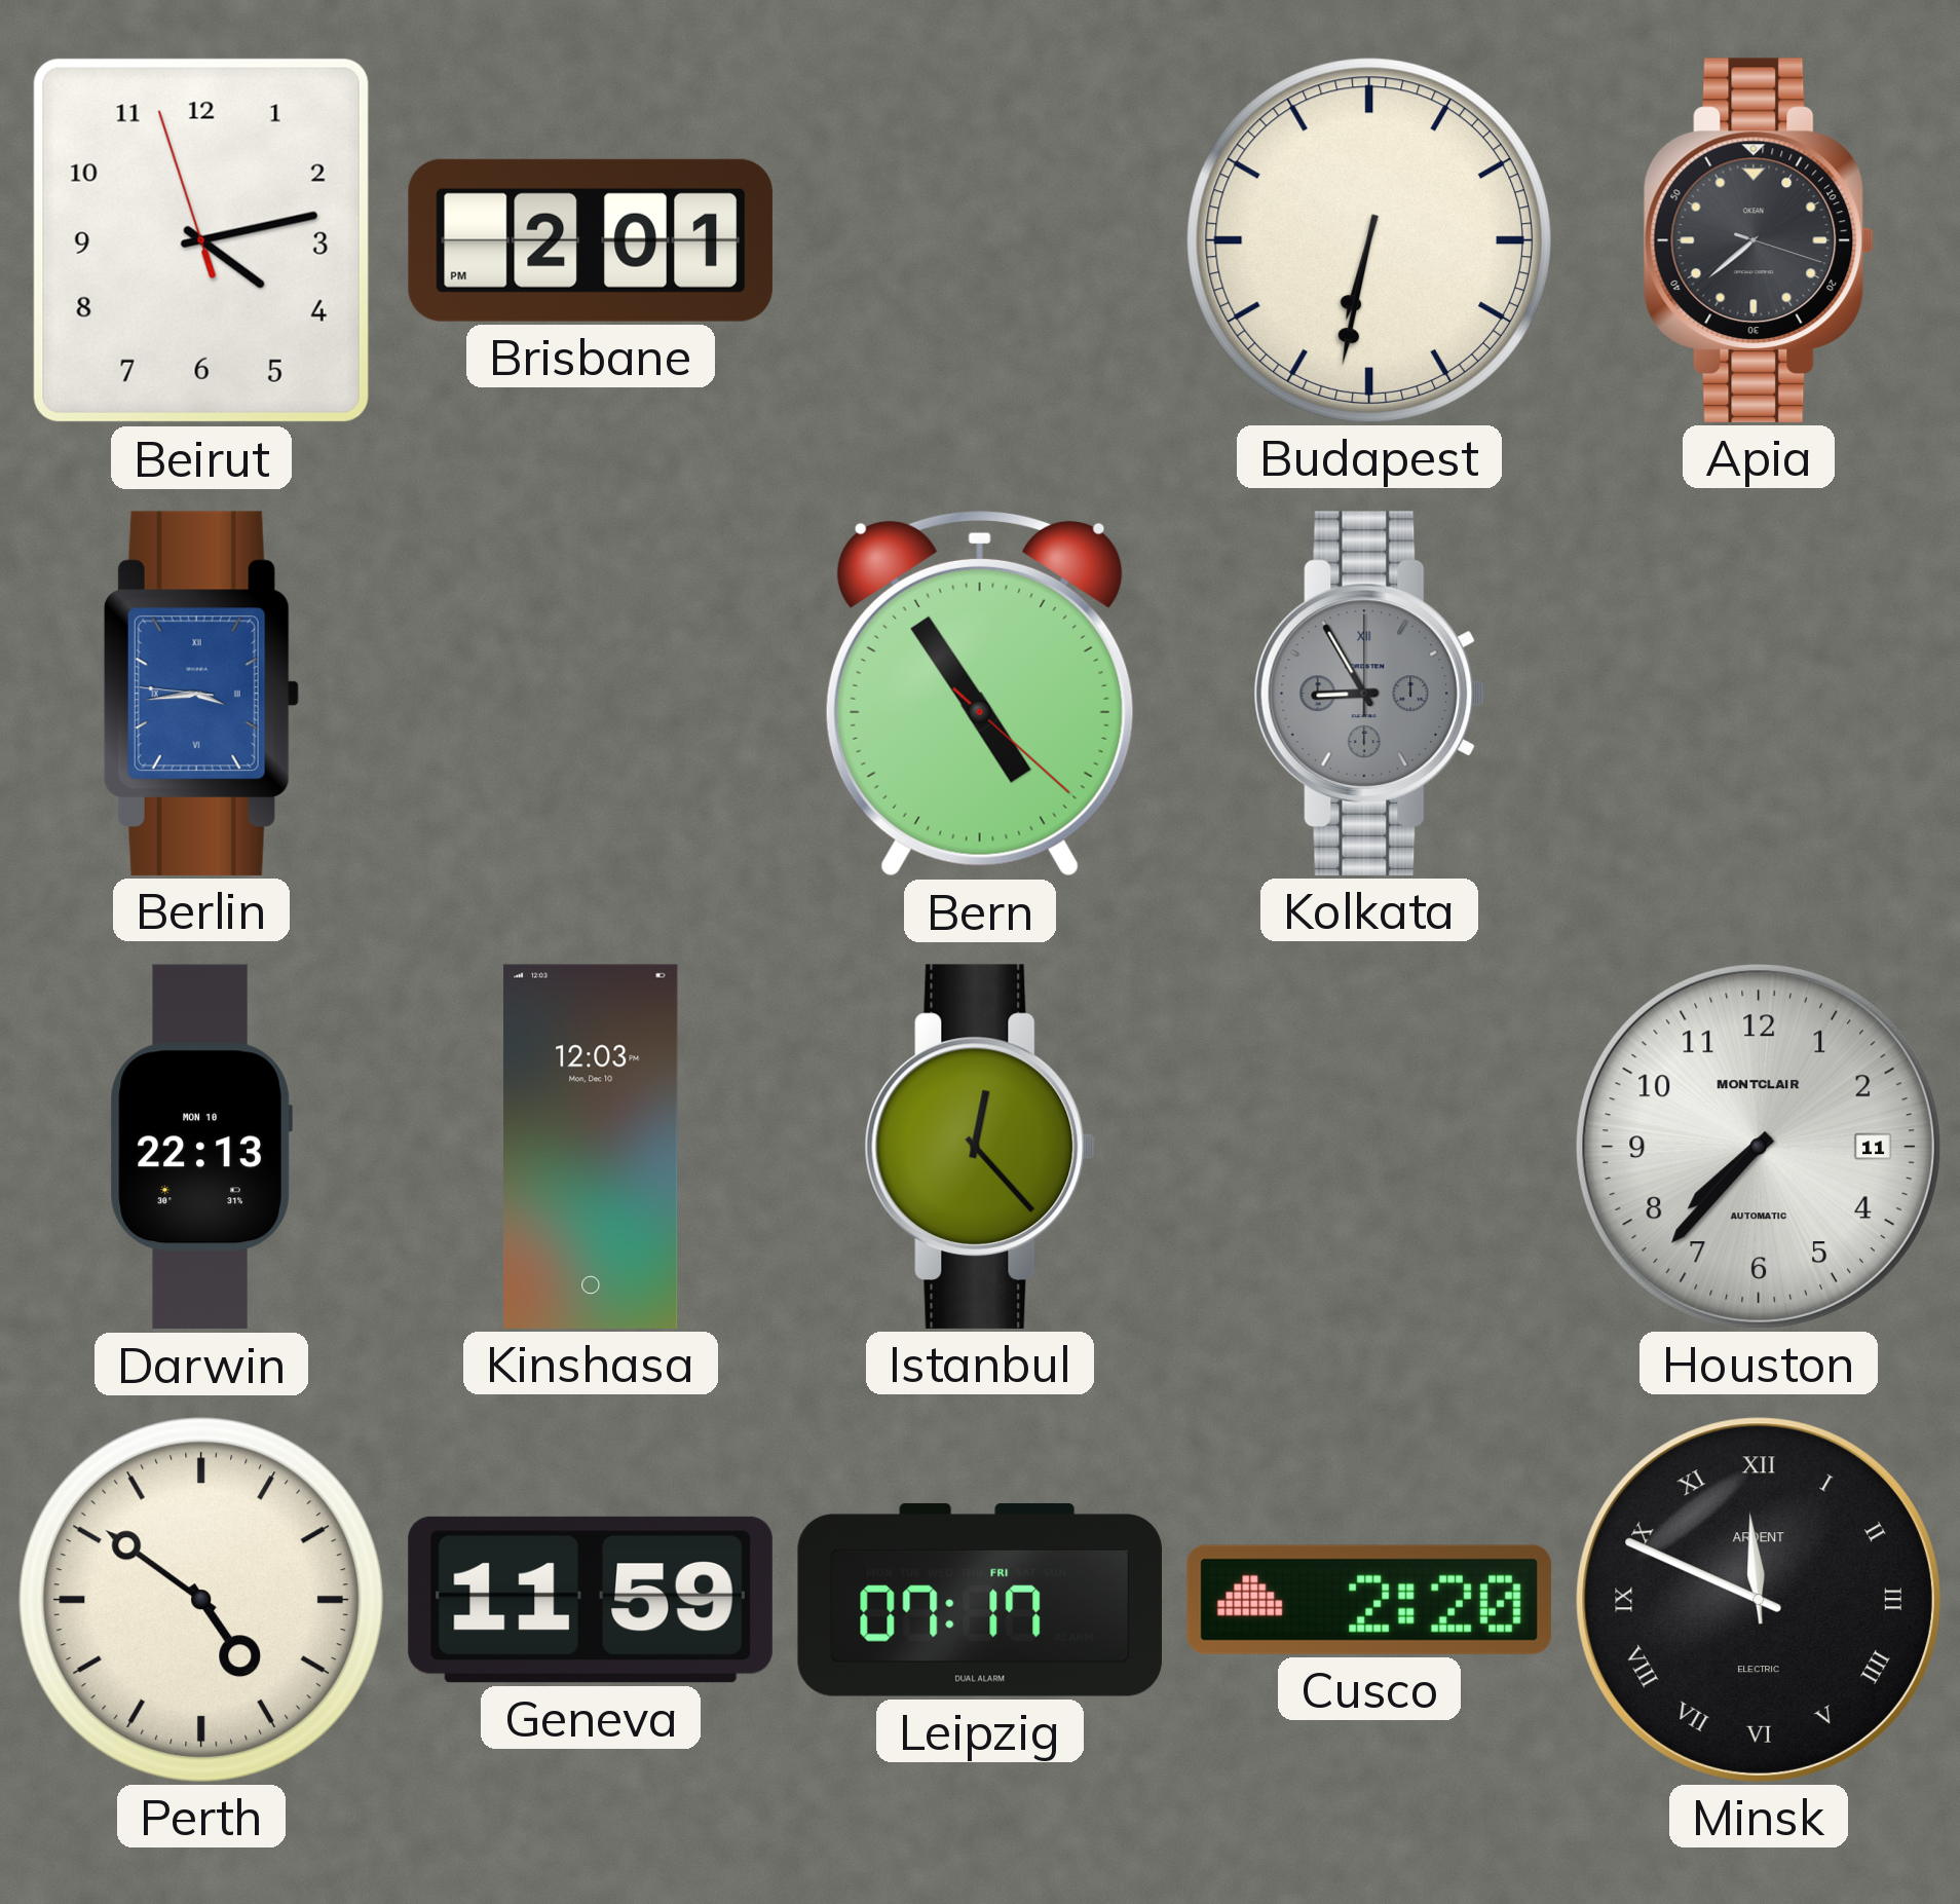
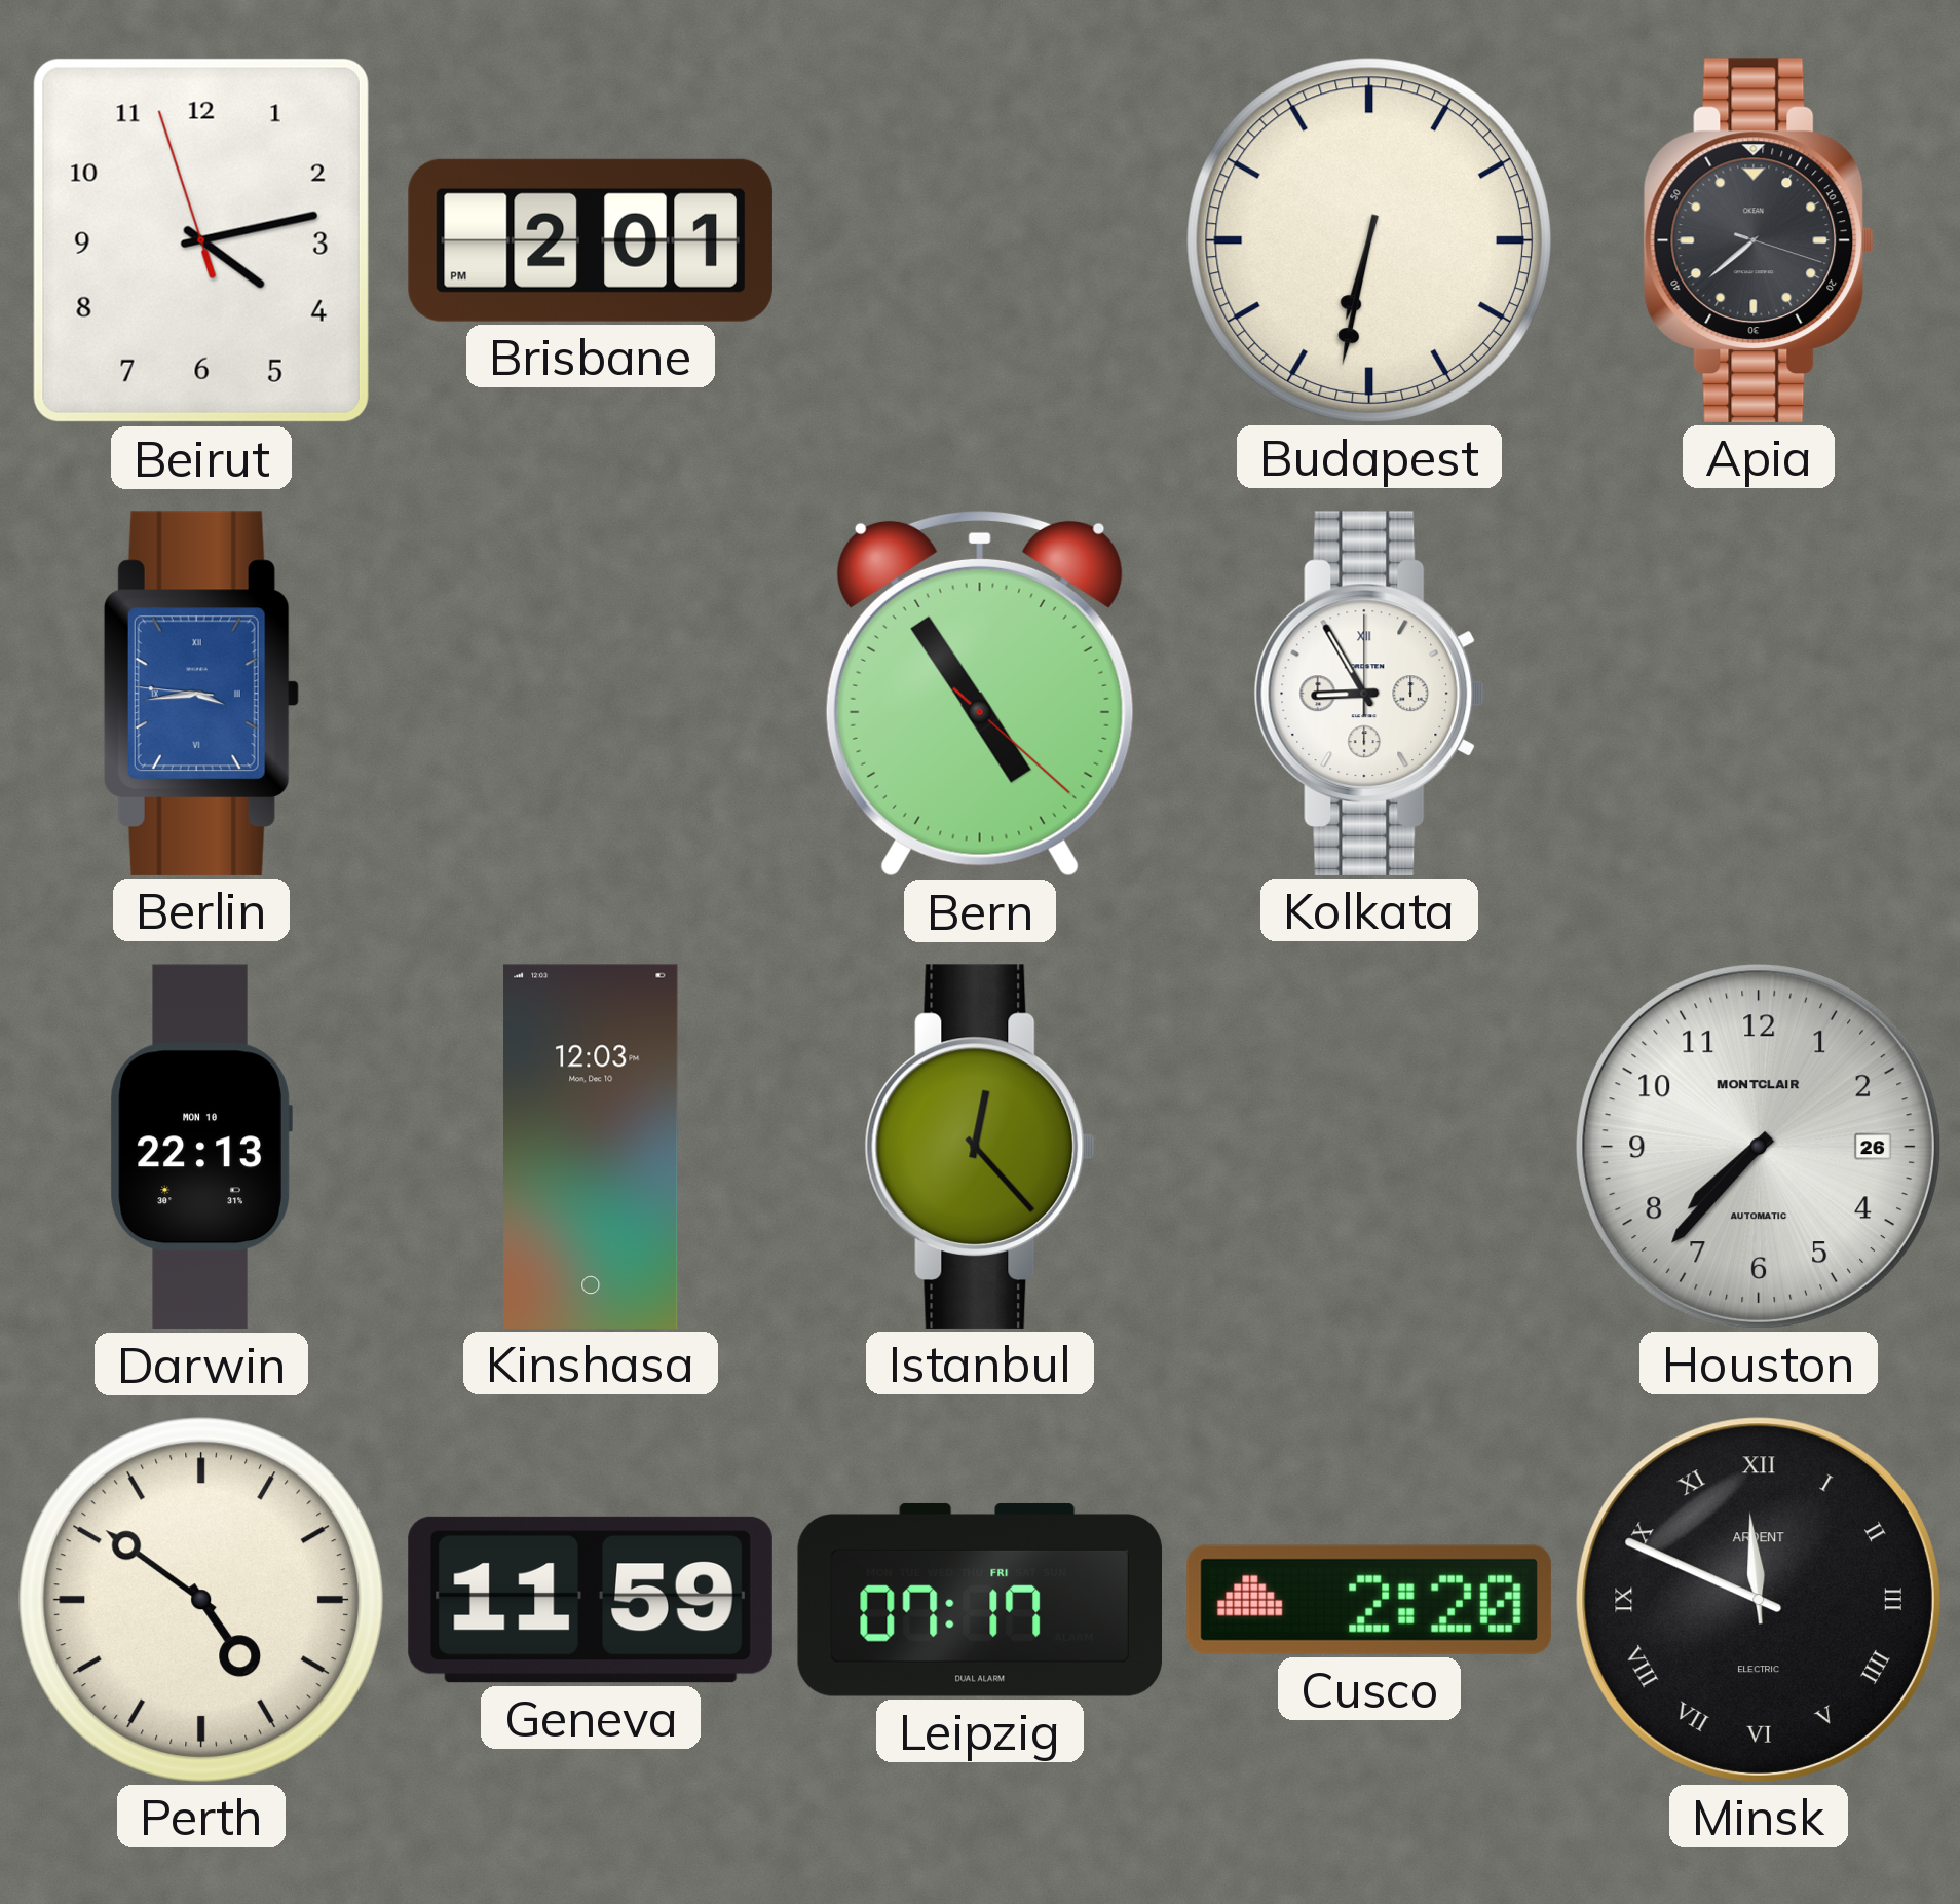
Kolkata dial: grey -> white (1369, 694)
Houston date: 11 -> 26 (1759, 1147)
